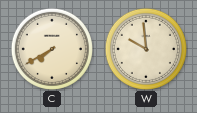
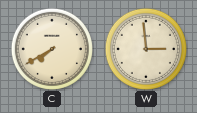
W: 9:59 -> 2:59 (146, 49)
